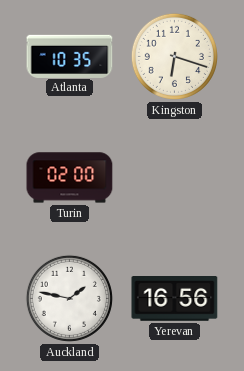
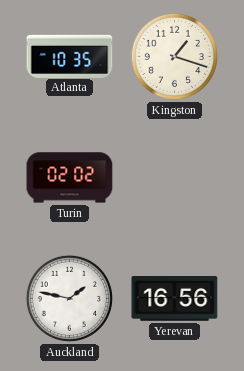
Kingston: 6:18 -> 1:18 (174, 56)
Turin: 02:00 -> 02:02 (70, 178)
